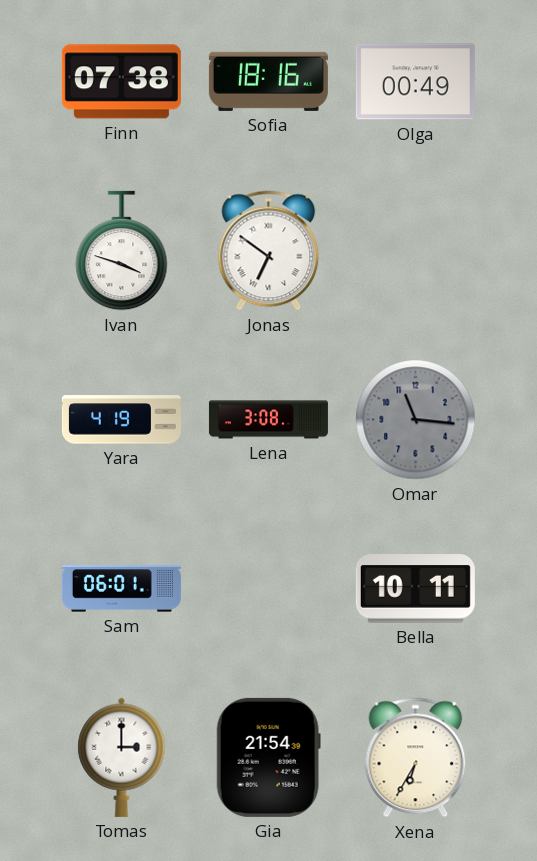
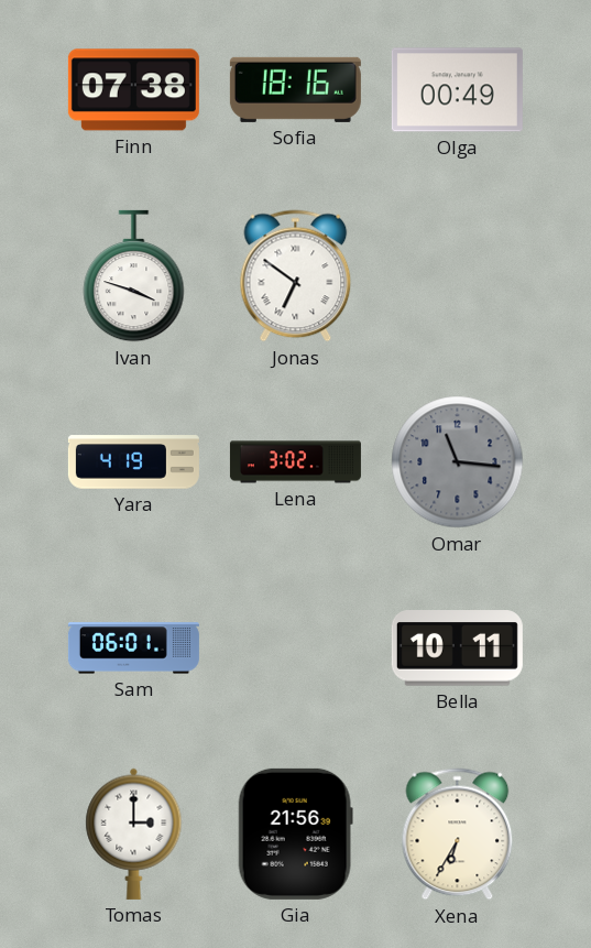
Lena: 3:08 -> 3:02 (295, 462)
Gia: 21:54 -> 21:56 (295, 833)
